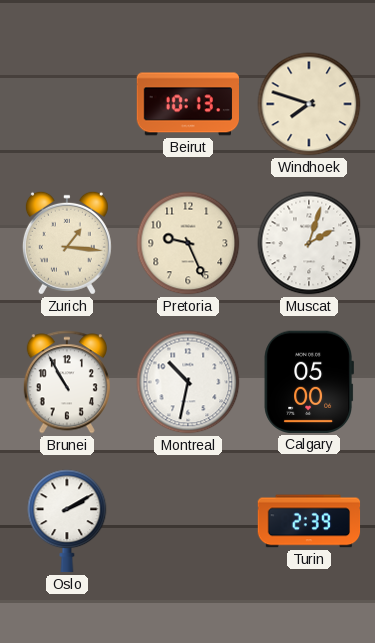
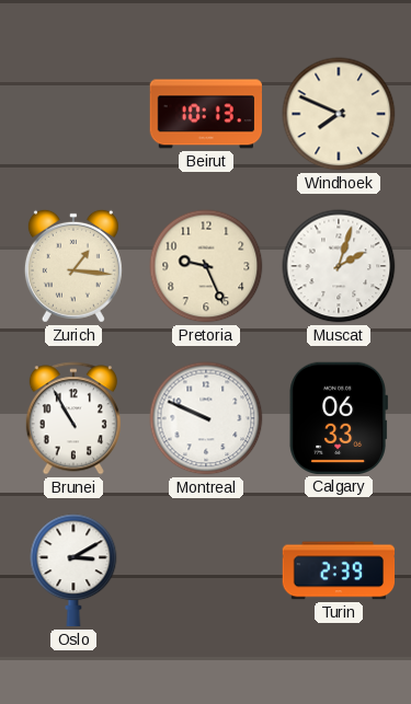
Windhoek: 7:48 -> 7:49 (339, 114)
Montreal: 10:32 -> 9:49 (206, 418)
Calgary: 05:00 -> 06:33 (338, 418)
Oslo: 2:10 -> 3:10 (73, 570)
